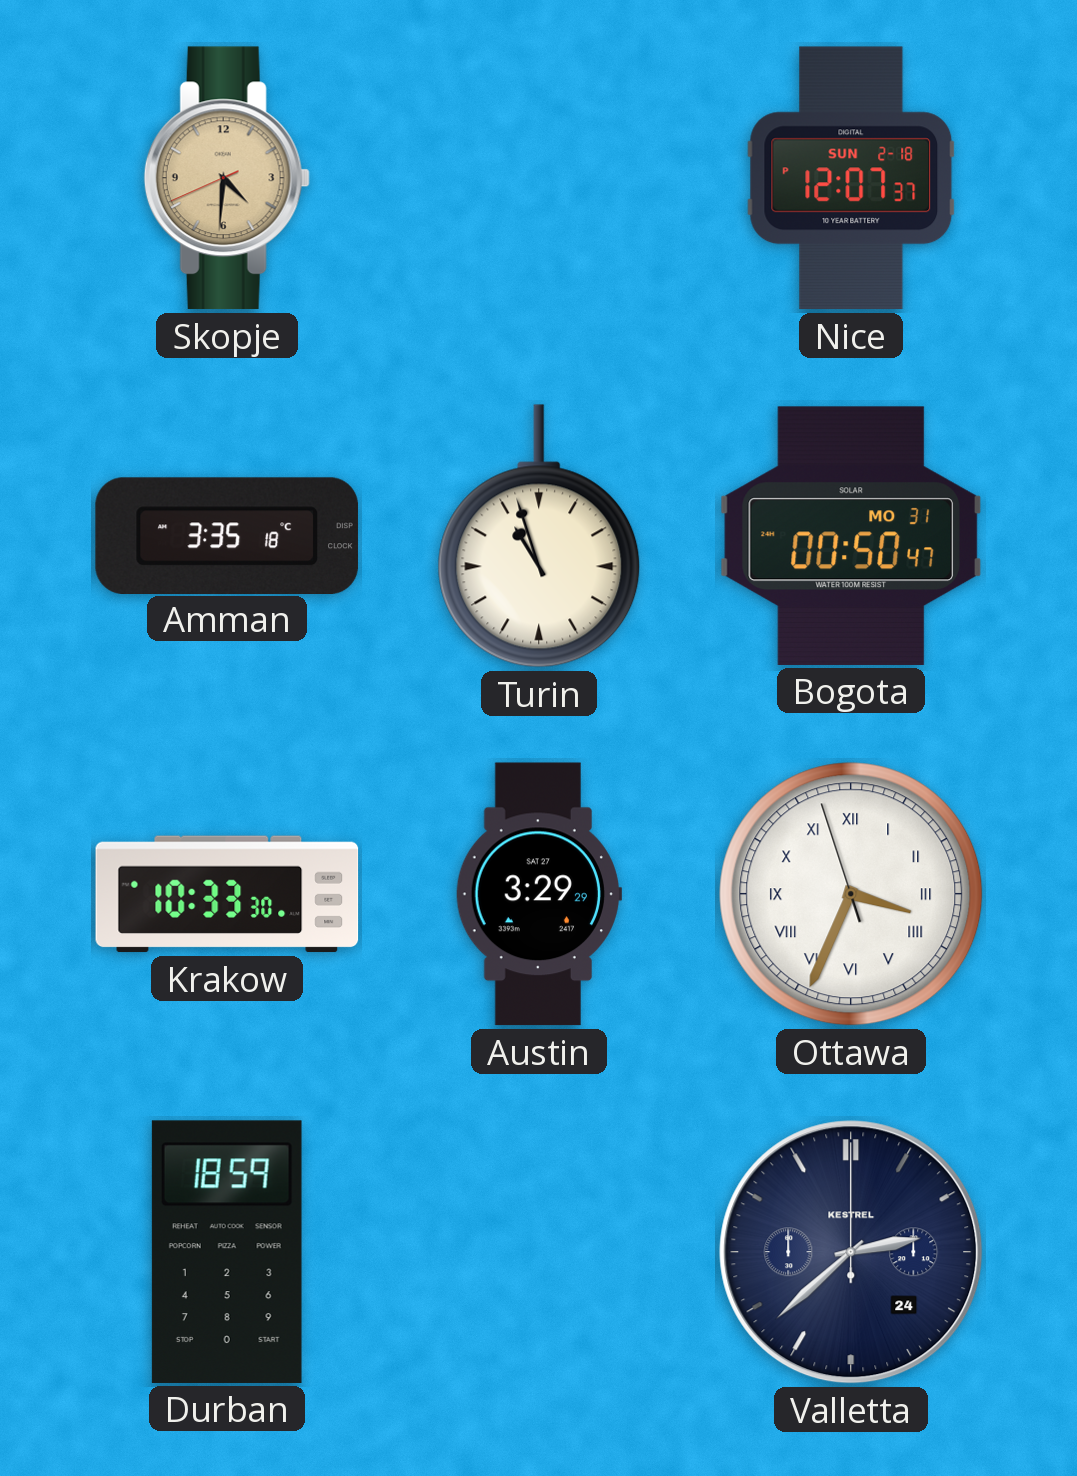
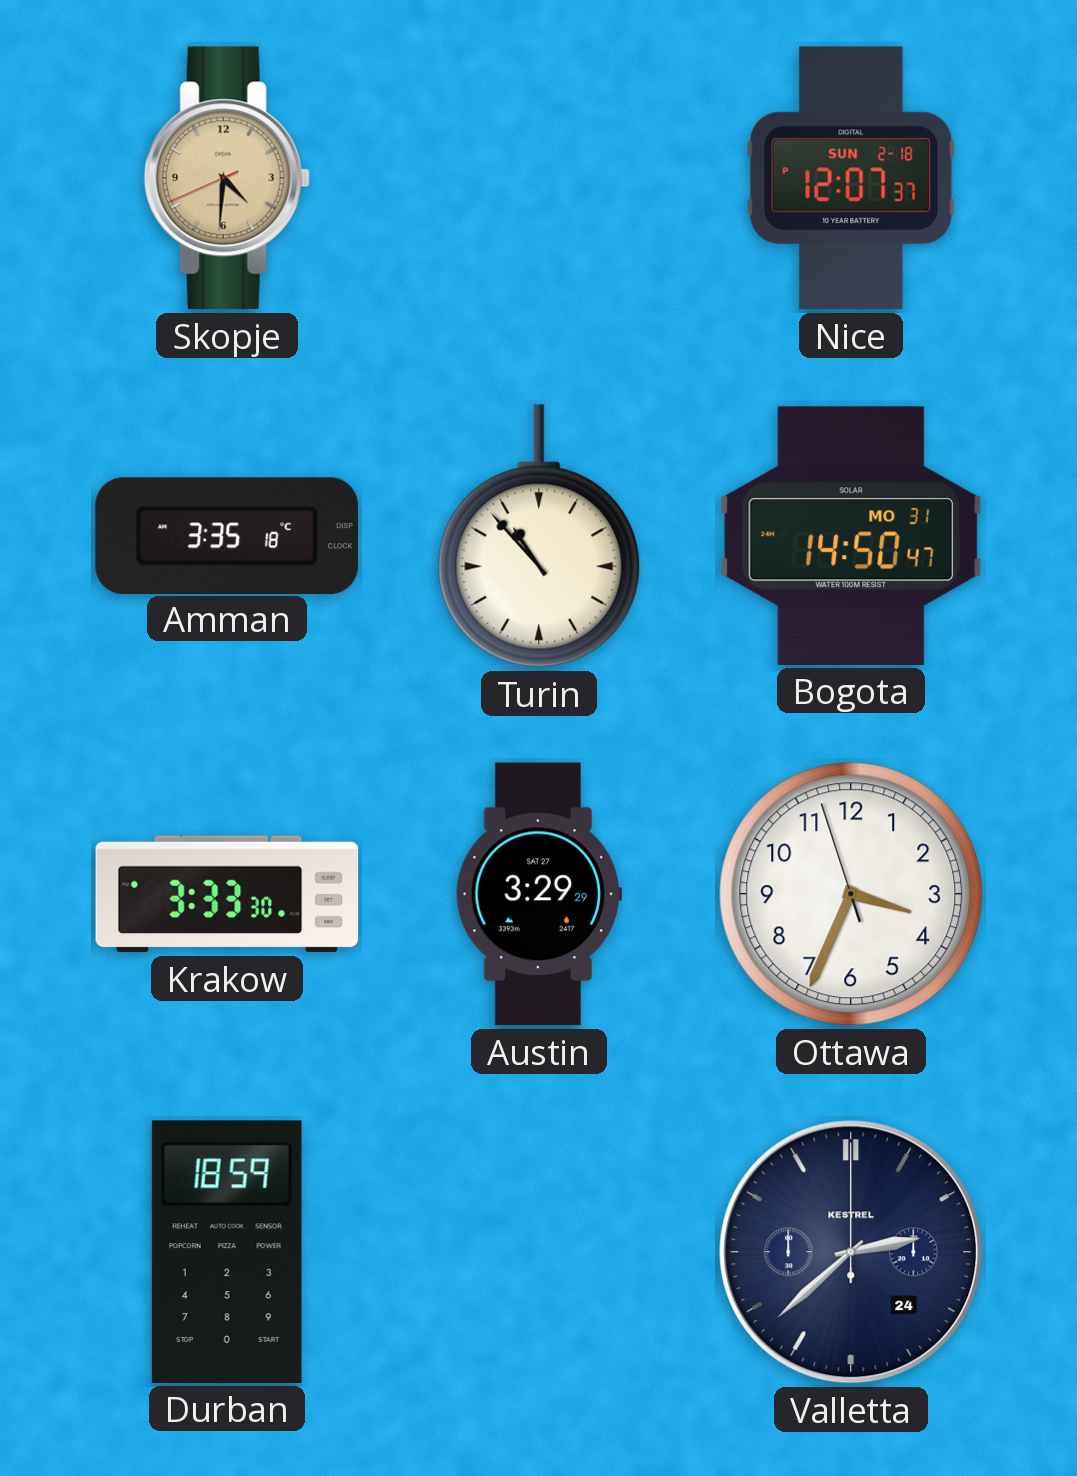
Turin: 10:57 -> 10:53 (539, 536)
Bogota: 00:50 -> 14:50 (851, 536)
Krakow: 10:33 -> 3:33 (227, 894)
Ottawa numerals: Roman -> Arabic (851, 894)
